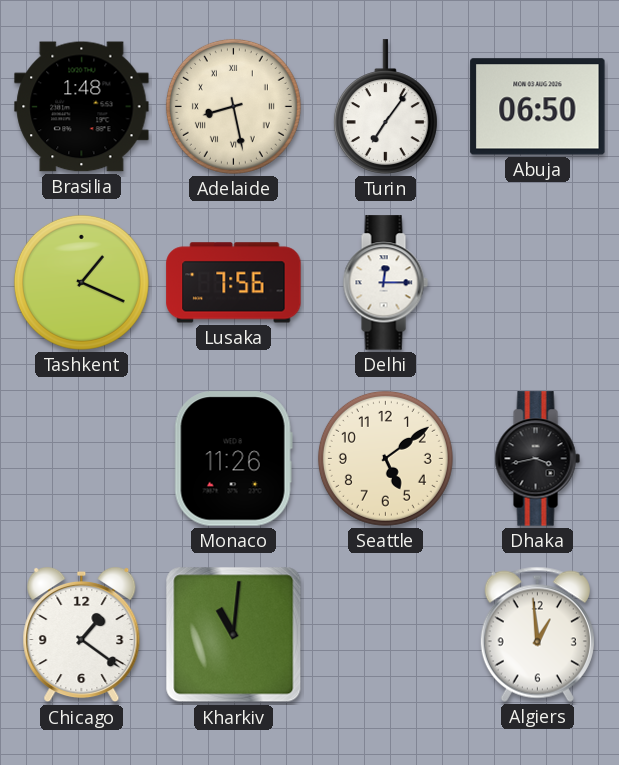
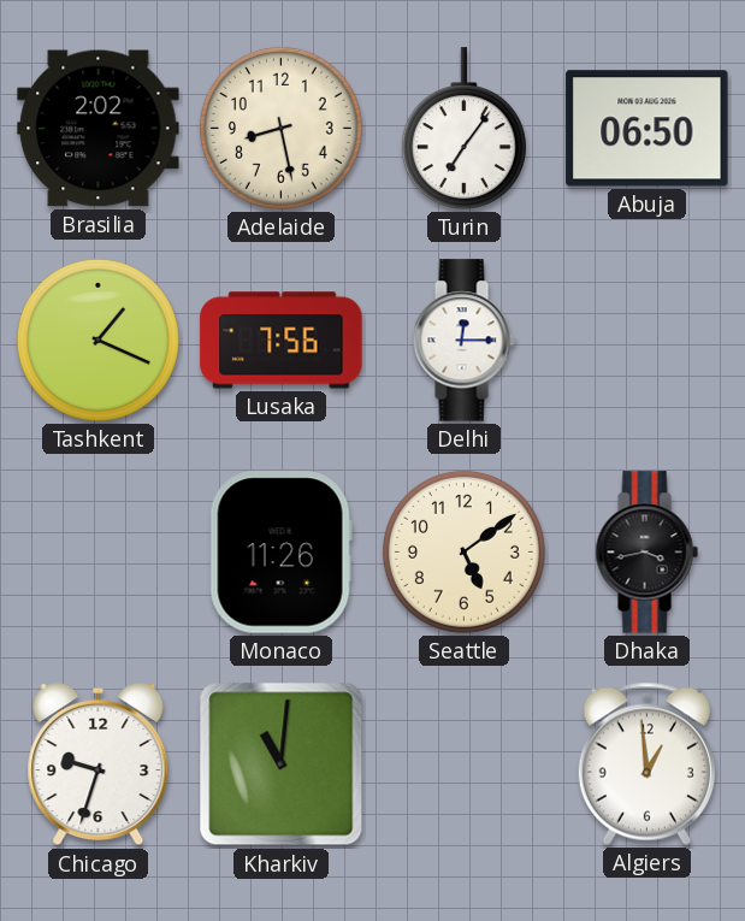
Brasilia: 1:48 -> 2:02 (99, 129)
Adelaide numerals: Roman -> Arabic (280, 128)
Chicago: 1:21 -> 9:33 (99, 764)
